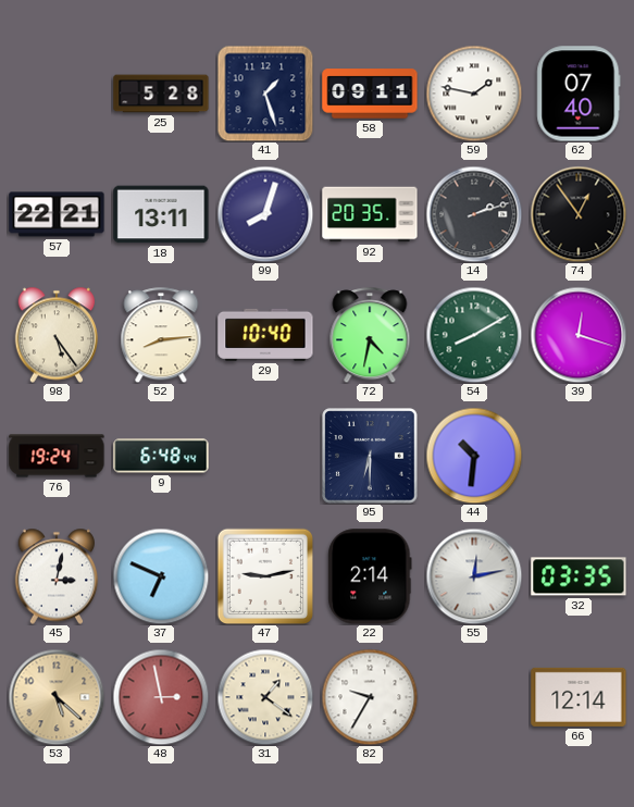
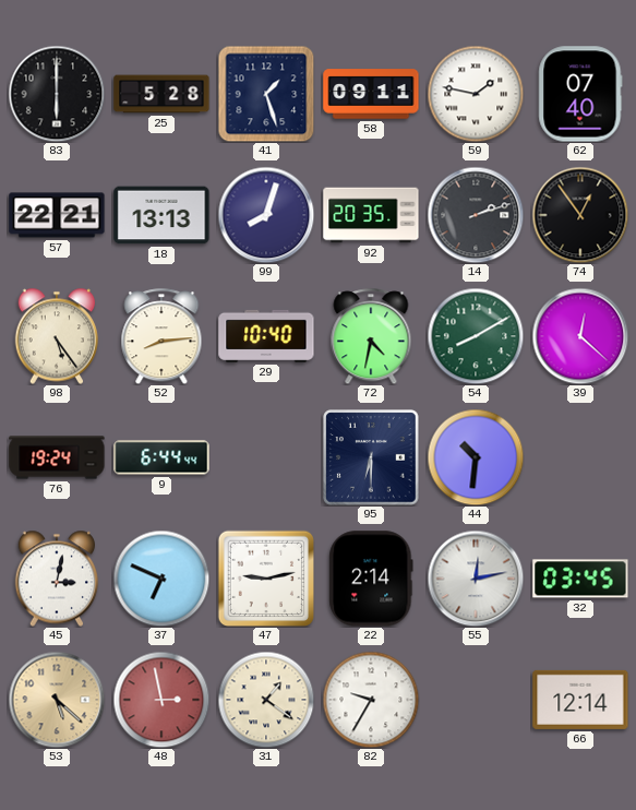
83: none -> 6:00 (57, 94)
18: 13:11 -> 13:13 (161, 215)
39: 12:18 -> 12:22 (580, 336)
9: 6:48 -> 6:44 (161, 457)
32: 03:35 -> 03:45 (580, 579)
